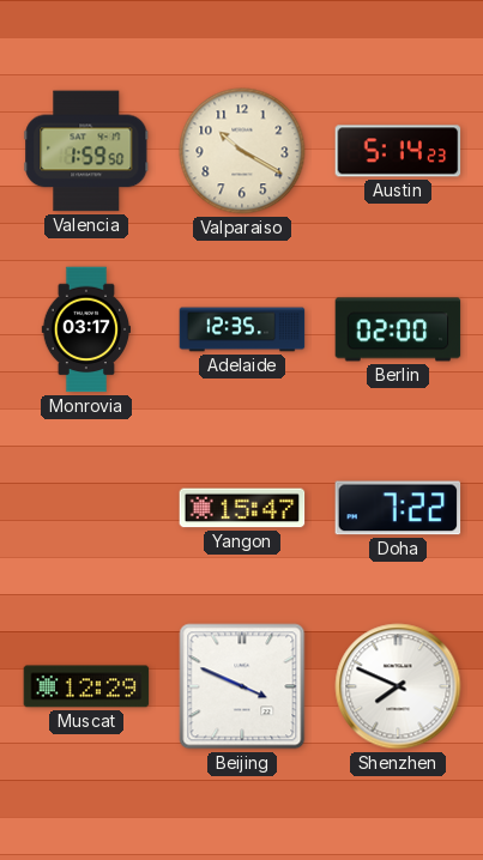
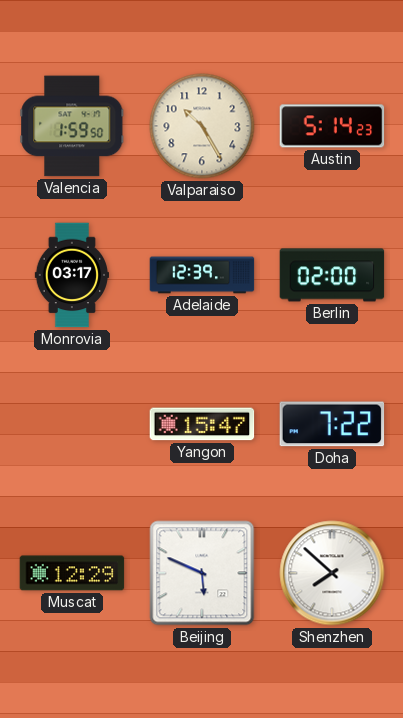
Valparaiso: 10:20 -> 10:25 (202, 126)
Adelaide: 12:35 -> 12:39 (202, 275)
Beijing: 3:49 -> 5:49 (202, 573)
Shenzhen: 7:49 -> 7:52 (332, 573)
